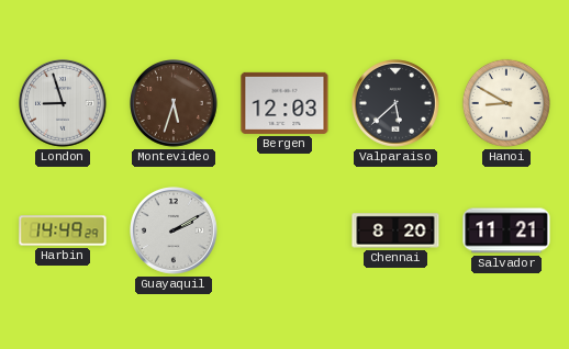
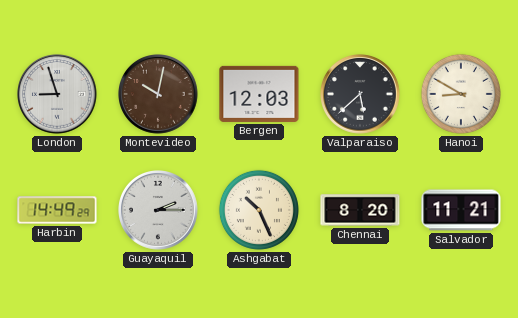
Montevideo: 5:33 -> 10:02 (159, 95)
Guayaquil: 2:10 -> 2:15 (159, 211)
Ashgabat: none -> 10:26 (259, 210)
